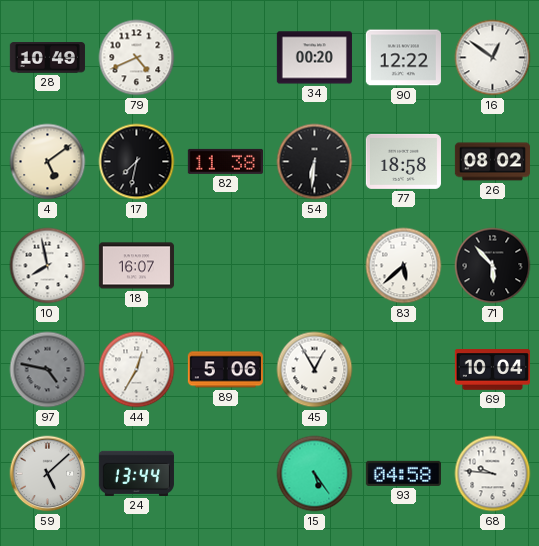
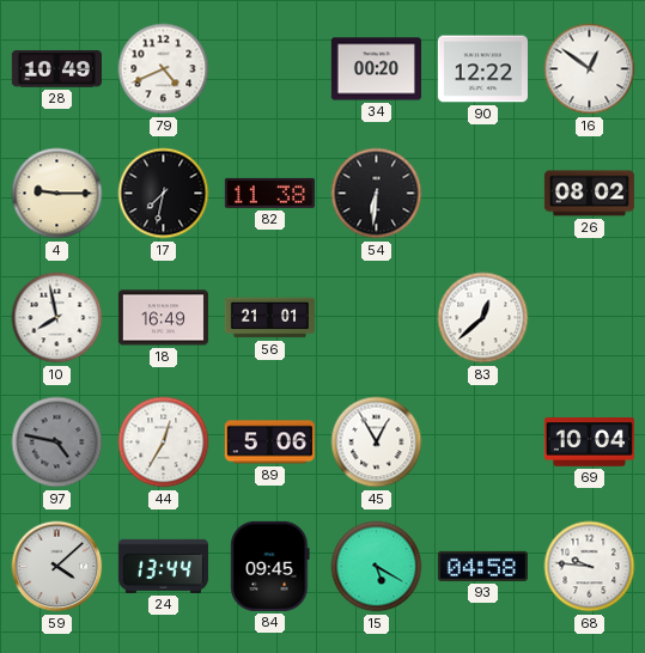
4: 5:09 -> 9:15 (57, 194)
77: 18:58 -> none (403, 161)
18: 16:07 -> 16:49 (163, 318)
56: none -> 21:01 (269, 318)
83: 5:38 -> 12:38 (483, 318)
71: 5:53 -> none (493, 266)
59: 5:08 -> 4:08 (57, 567)
84: none -> 09:45 (270, 566)
15: 5:24 -> 5:20 (377, 567)
